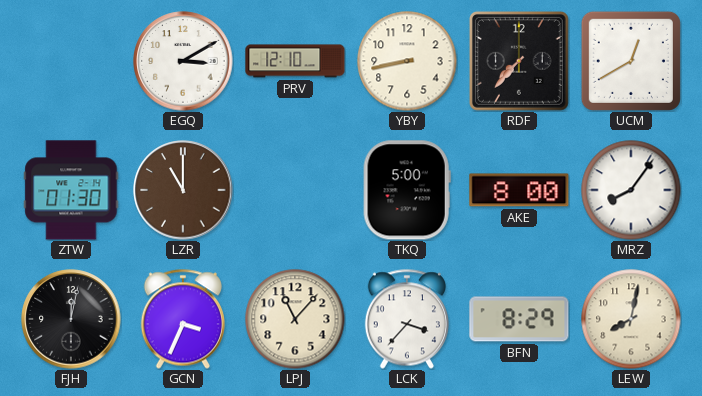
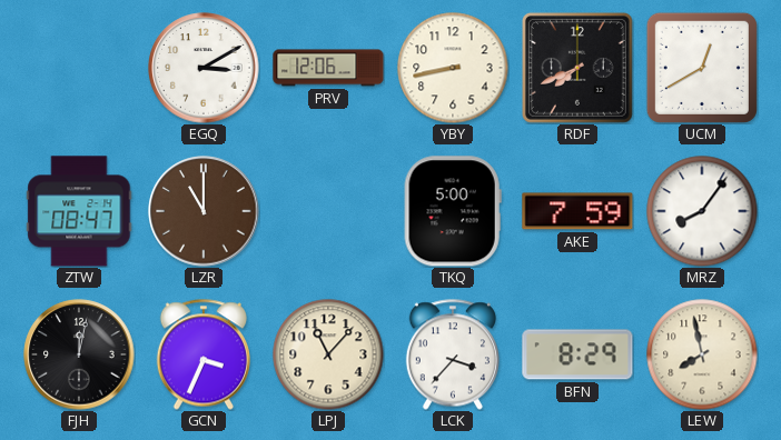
PRV: 12:10 -> 12:06 (328, 68)
RDF: 7:37 -> 7:41 (577, 68)
ZTW: 01:30 -> 08:47 (79, 211)
AKE: 8:00 -> 7:59 (577, 211)
LEW: 8:02 -> 7:58 (702, 354)
